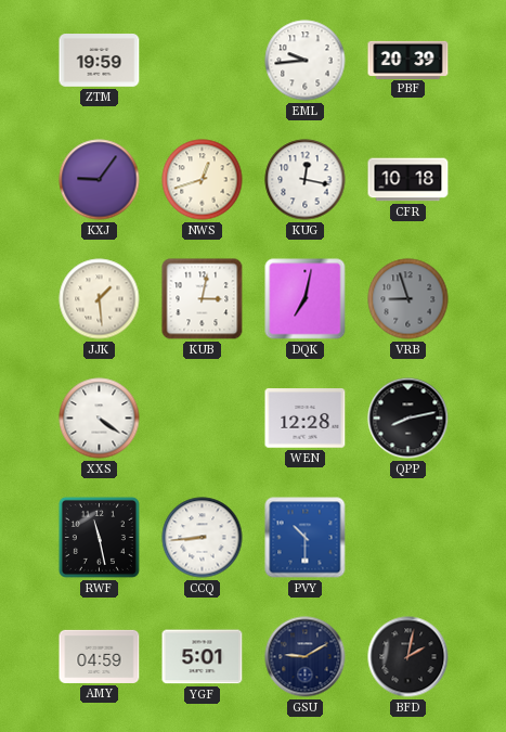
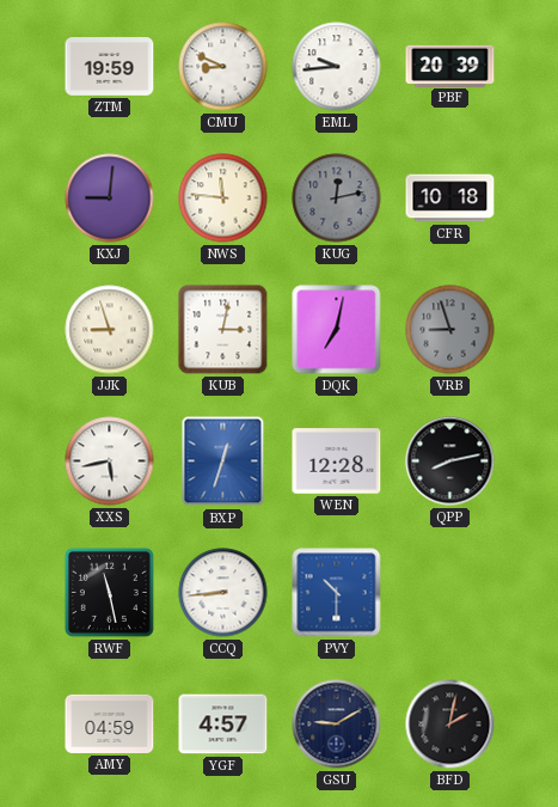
CMU: none -> 8:49 (223, 67)
KXJ: 9:06 -> 9:01 (110, 198)
NWS: 12:42 -> 11:46 (223, 198)
KUG: 12:17 -> 12:13 (337, 198)
KUG dial: white -> grey (337, 198)
JJK: 1:29 -> 8:57 (110, 330)
XXS: 4:21 -> 5:43 (110, 461)
BXP: none -> 12:33 (223, 461)
YGF: 5:01 -> 4:57 (223, 725)
